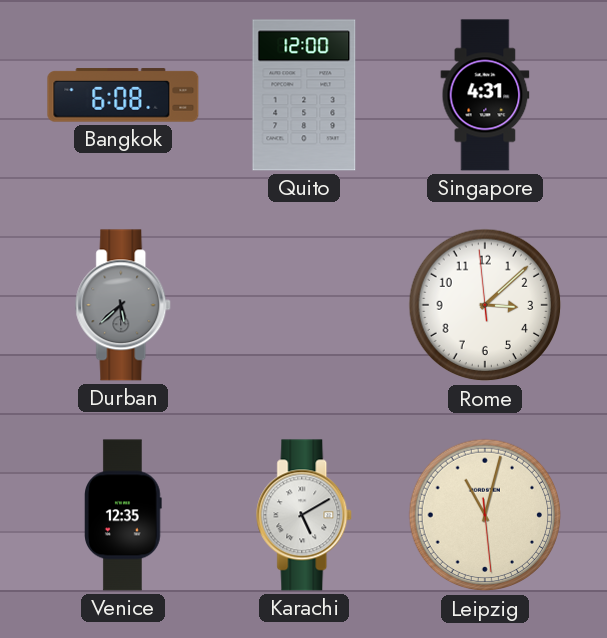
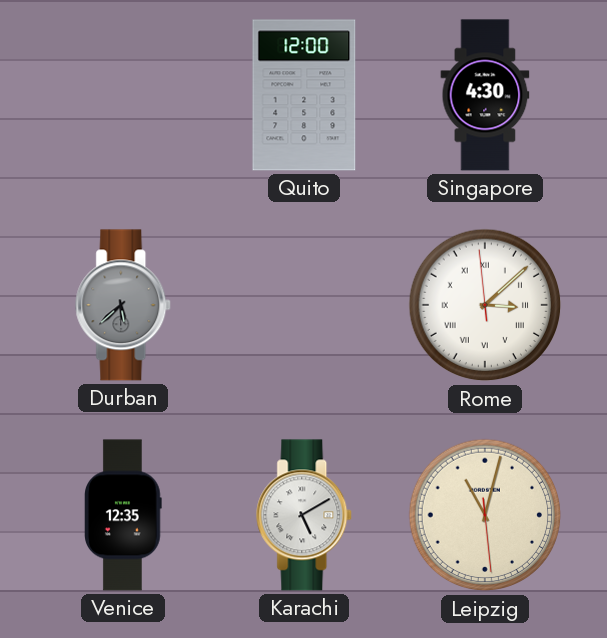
Bangkok: 6:08 -> none (123, 95)
Singapore: 4:31 -> 4:30 (485, 95)
Rome numerals: Arabic -> Roman (485, 305)
